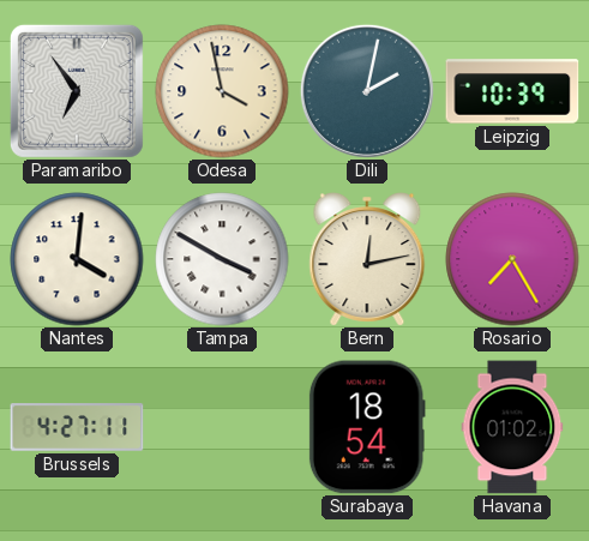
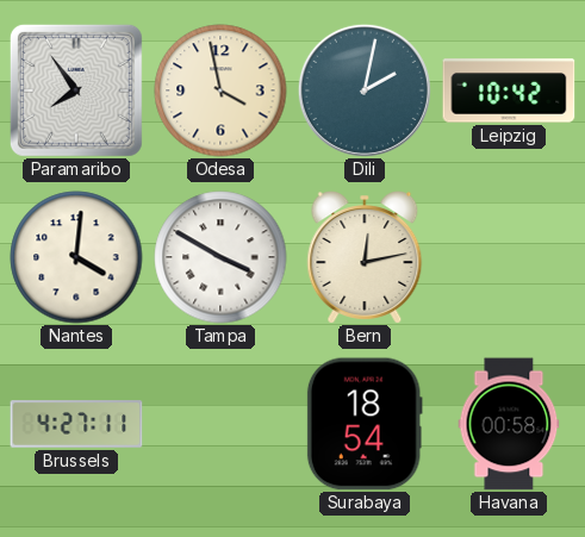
Paramaribo: 6:54 -> 7:54 (76, 90)
Leipzig: 10:39 -> 10:42 (509, 90)
Rosario: 7:25 -> none (512, 259)
Havana: 01:02 -> 00:58 (509, 424)
